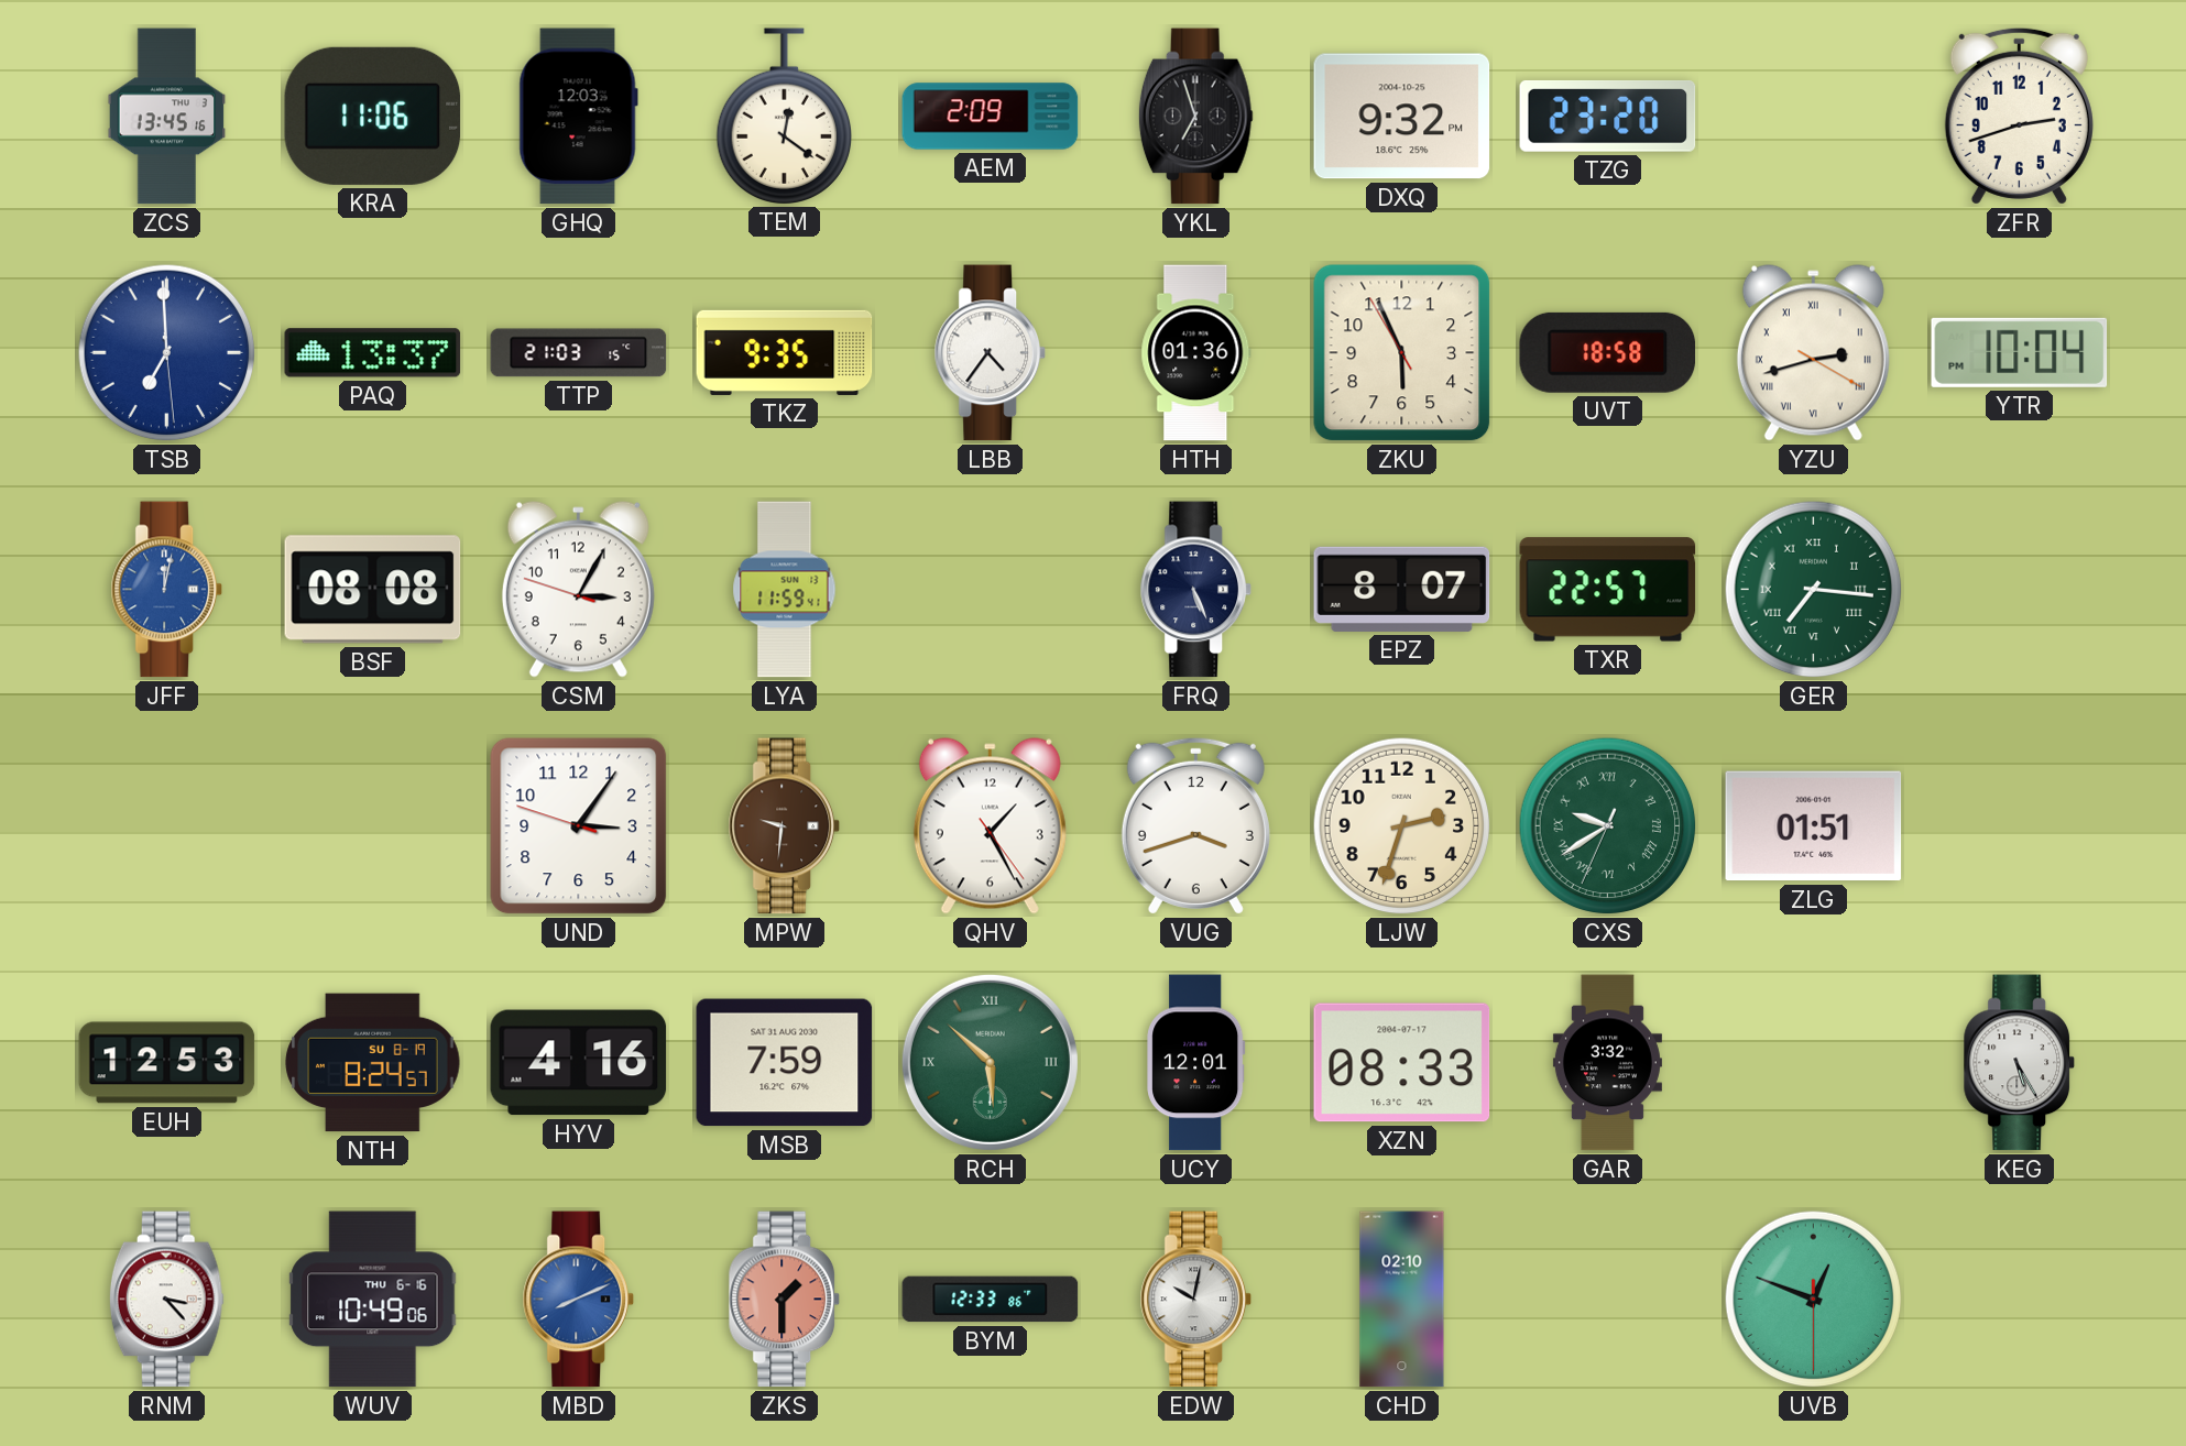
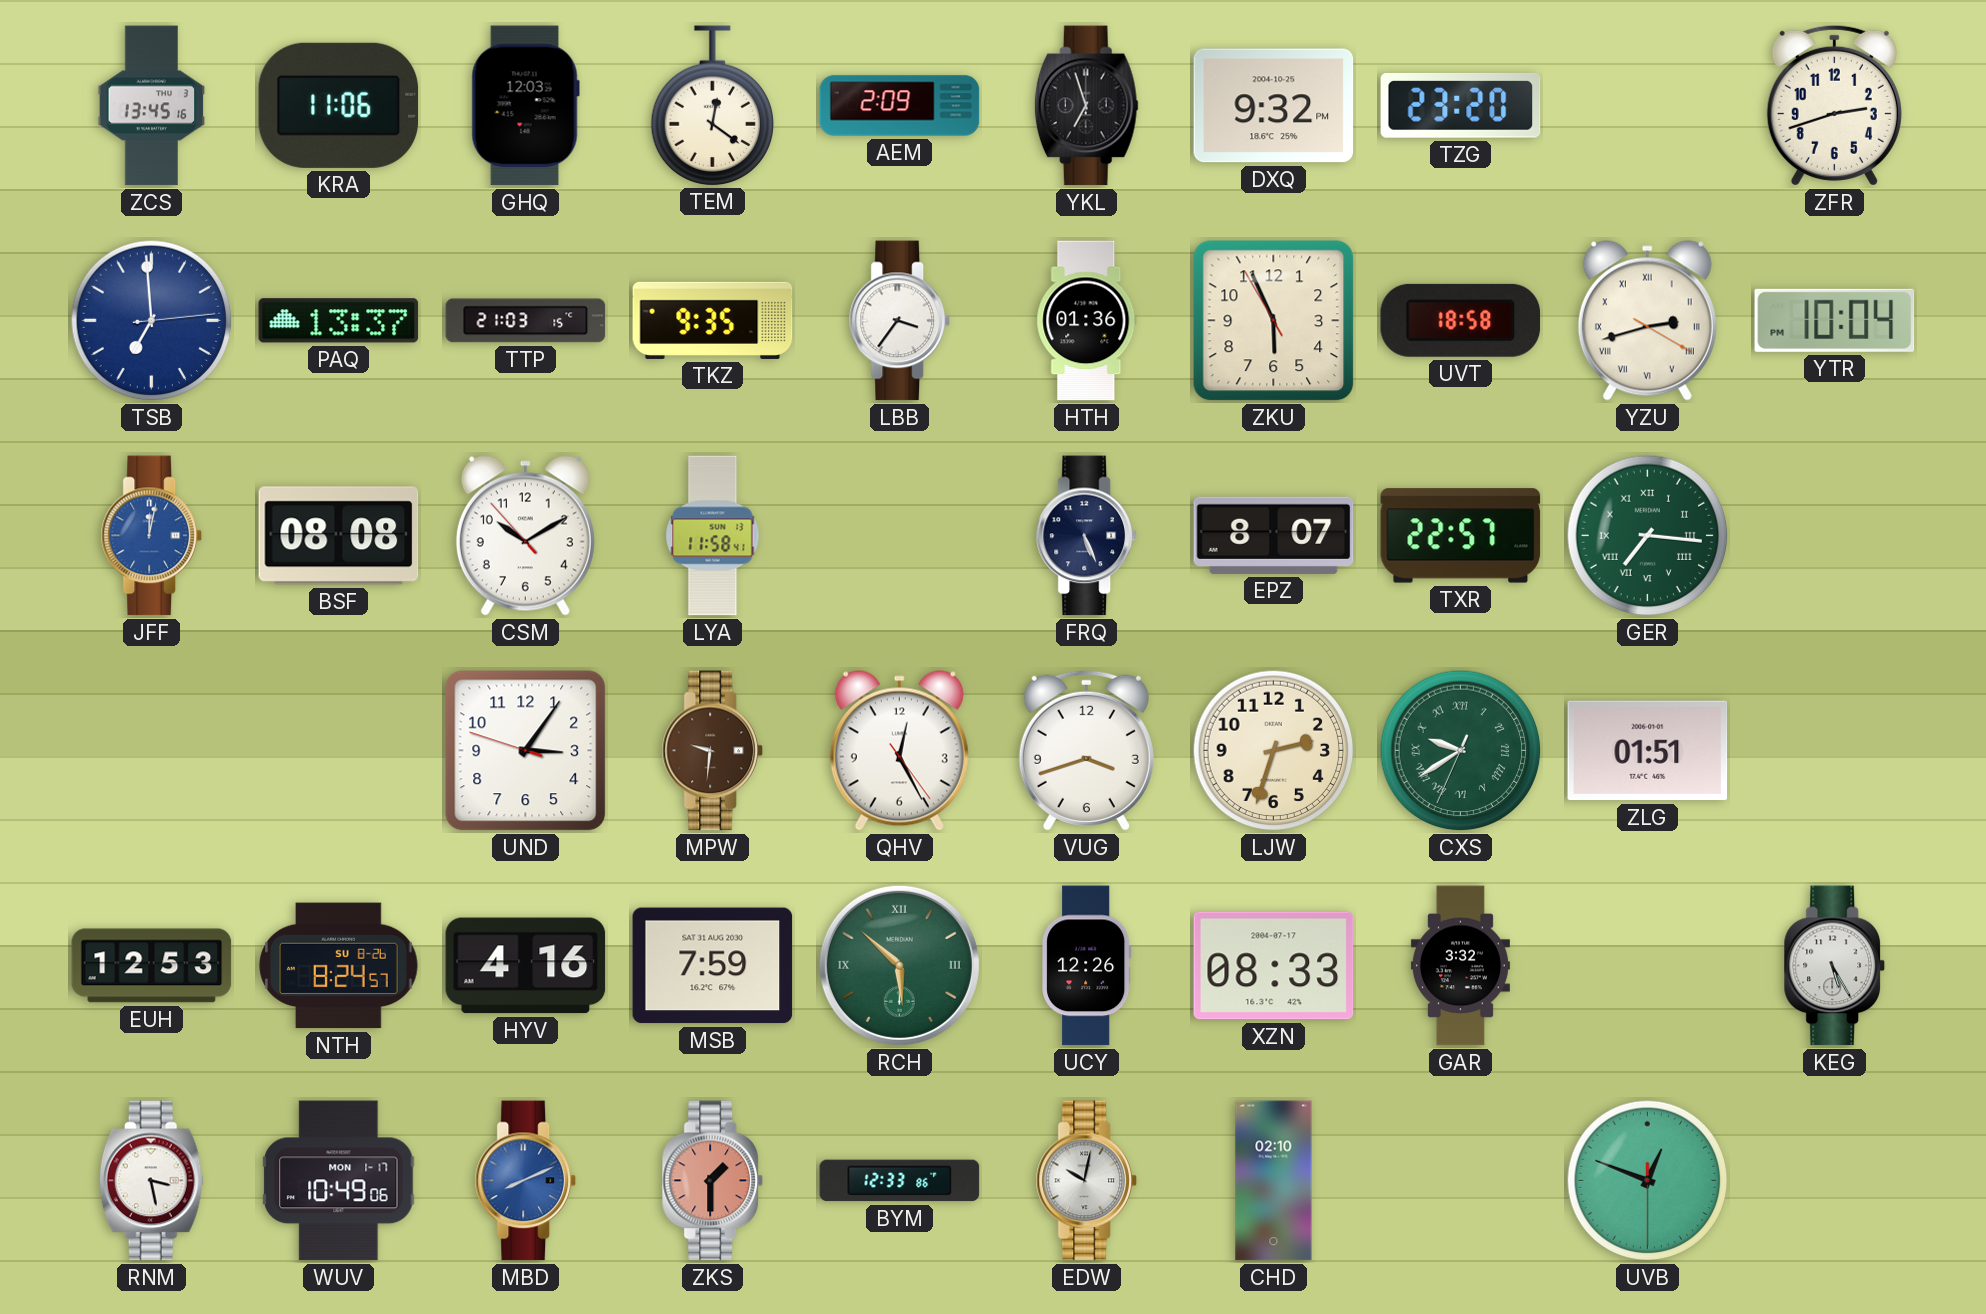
TSB: 6:59:29 -> 6:59:14 (152, 321)
LBB: 4:36 -> 3:36 (899, 321)
CSM: 3:04 -> 10:09 (525, 536)
LYA: 11:59 -> 11:58 (713, 536)
QHV: 1:25 -> 12:25 (899, 751)
NTH date: SU 8-19 -> SU 8-26 (339, 966)
UCY: 12:01 -> 12:26 (1087, 966)
RNM: 3:23 -> 3:28 (151, 1181)
WUV date: THU 6-16 -> MON 1-17 (339, 1181)
